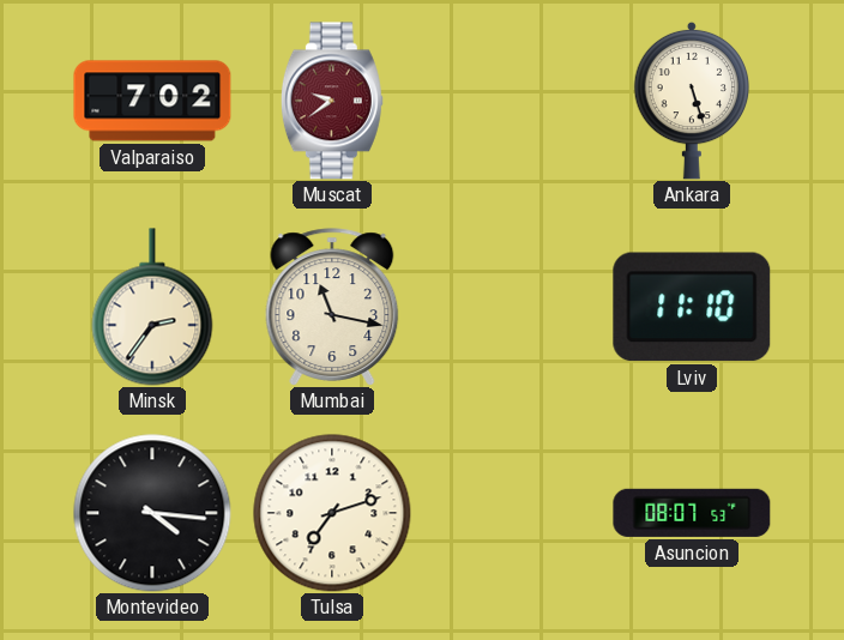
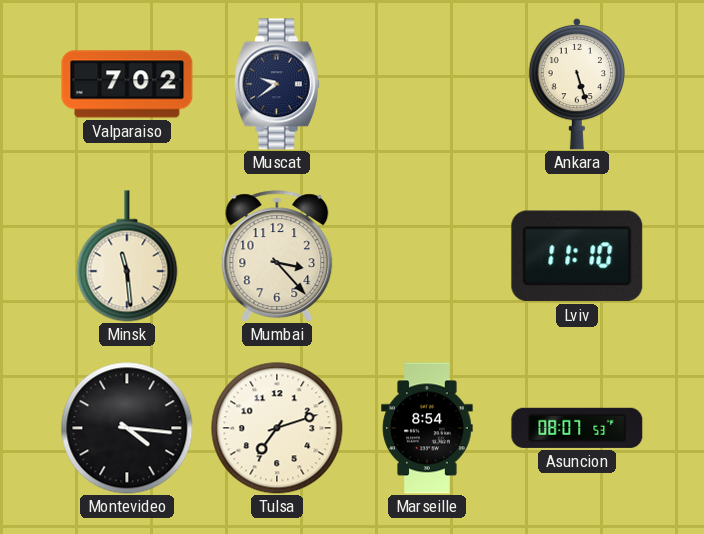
Muscat dial: burgundy -> navy (277, 84)
Minsk: 2:36 -> 11:29 (127, 256)
Mumbai: 11:17 -> 3:23 (277, 256)
Marseille: none -> 8:54 (427, 428)
